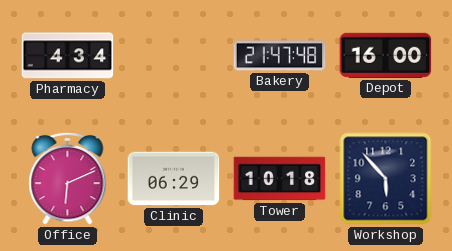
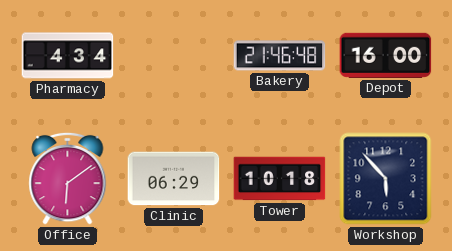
Bakery: 21:47 -> 21:46 (280, 56)
Office: 6:11 -> 6:09 (68, 178)
